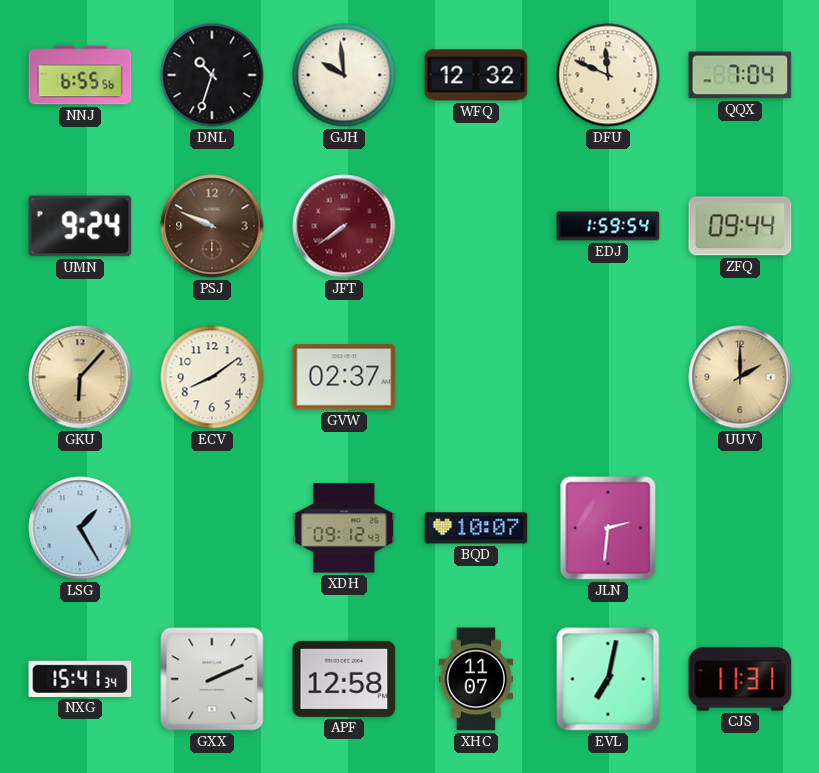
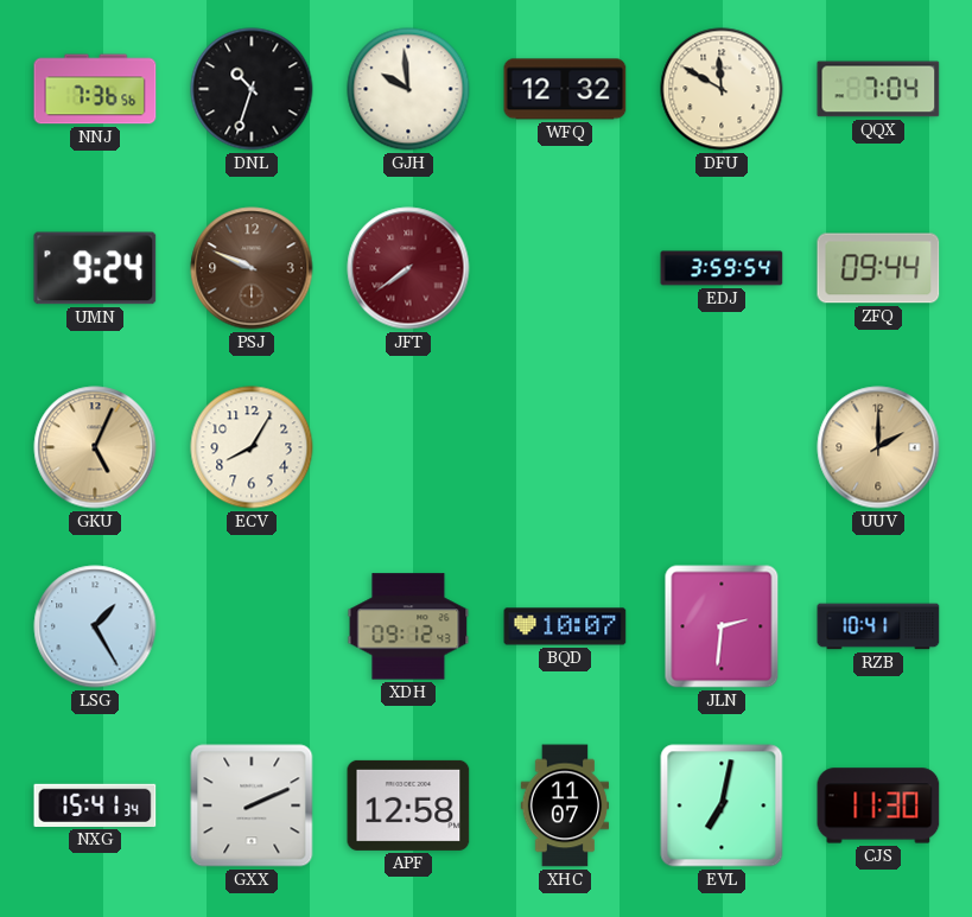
NNJ: 6:55 -> 7:36 (95, 89)
DFU: 11:49 -> 11:50 (722, 89)
EDJ: 1:59 -> 3:59 (722, 268)
GKU: 6:07 -> 5:04 (95, 447)
ECV: 8:09 -> 8:05 (252, 447)
GVW: 02:37 -> none (344, 377)
RZB: none -> 10:41 (878, 626)
CJS: 11:31 -> 11:30 (878, 805)
